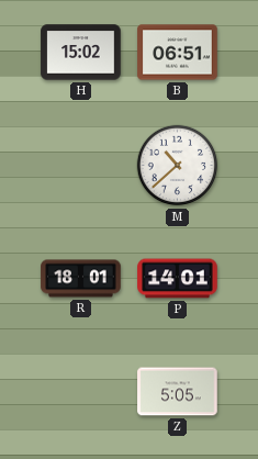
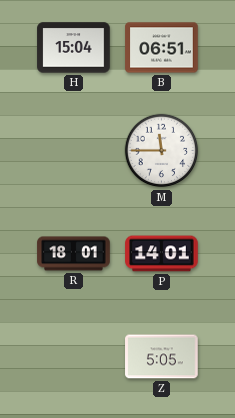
H: 15:02 -> 15:04 (74, 48)
M: 10:38 -> 11:45 (162, 151)
